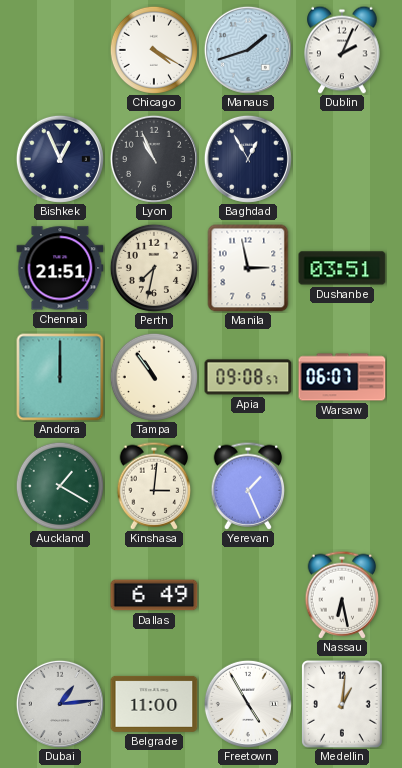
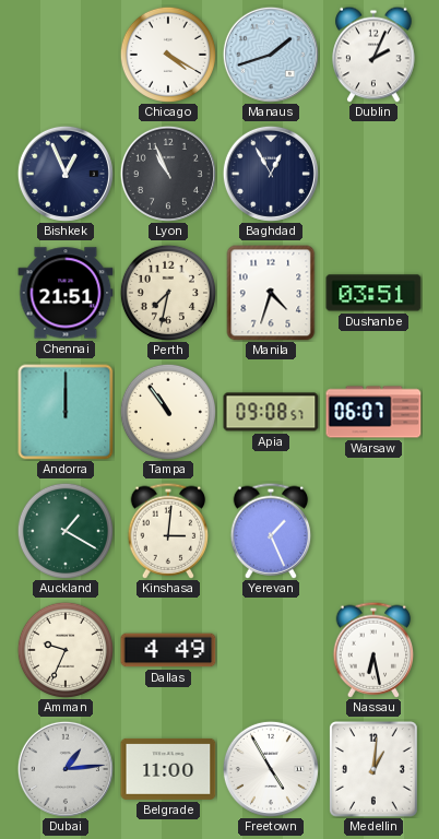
Manila: 2:58 -> 4:33 (271, 293)
Amman: none -> 9:34 (66, 650)
Dallas: 6:49 -> 4:49 (168, 650)
